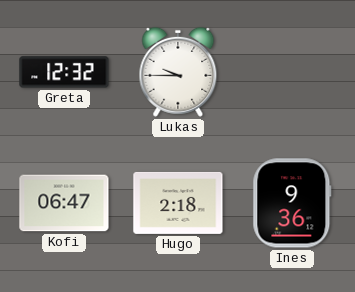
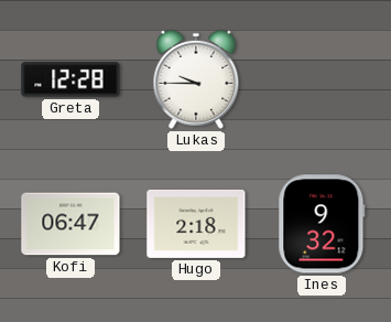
Greta: 12:32 -> 12:28 (70, 79)
Ines: 9:36 -> 9:32 (322, 224)
